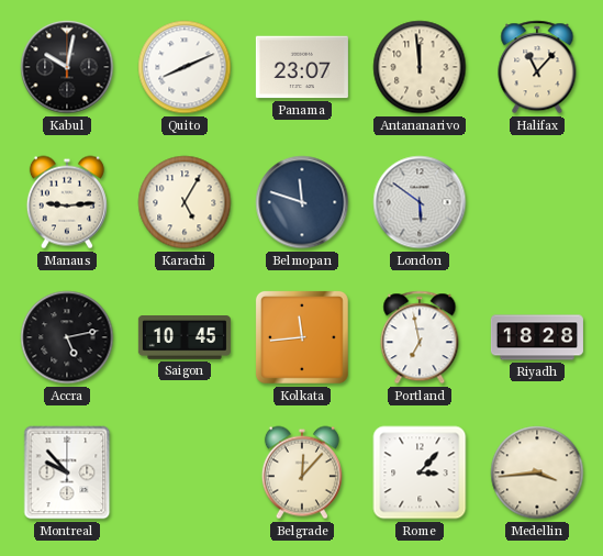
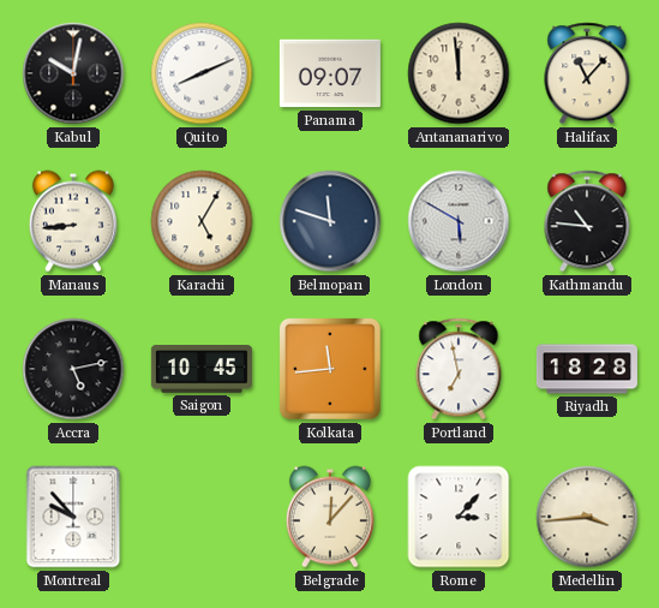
Panama: 23:07 -> 09:07 (330, 73)
Manaus: 9:14 -> 8:44 (73, 221)
London: 5:51 -> 5:50 (459, 221)
Kathmandu: none -> 10:46 (587, 221)
